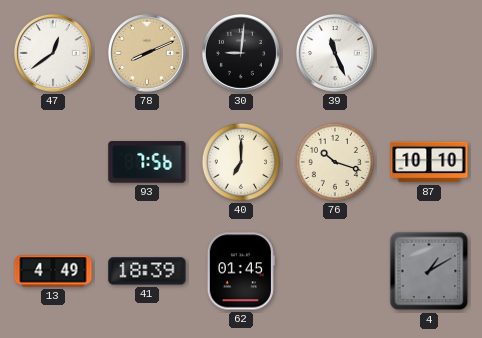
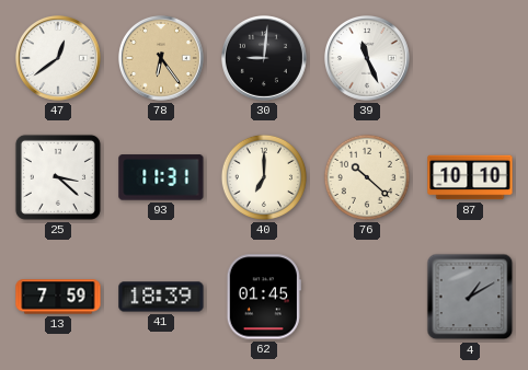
78: 8:11 -> 6:24 (162, 59)
25: none -> 3:22 (58, 177)
93: 7:56 -> 11:31 (161, 177)
76: 10:18 -> 10:22 (367, 177)
13: 4:49 -> 7:59 (58, 297)
